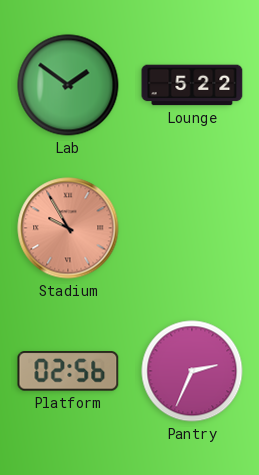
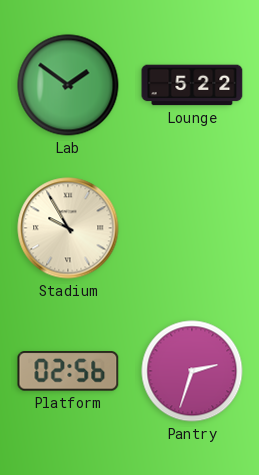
Stadium dial: salmon -> cream (68, 228)
Pantry: 2:34 -> 2:33 (192, 371)
